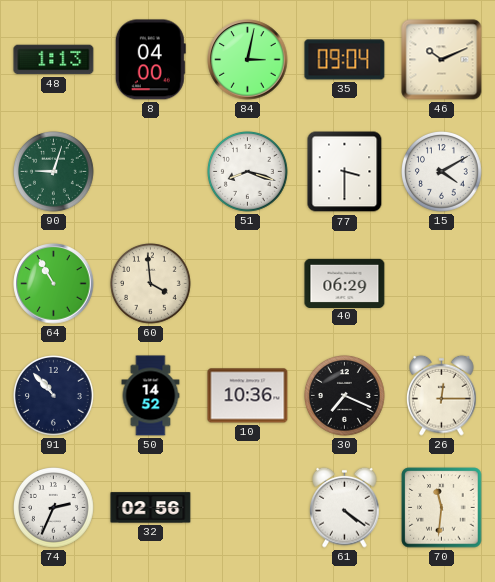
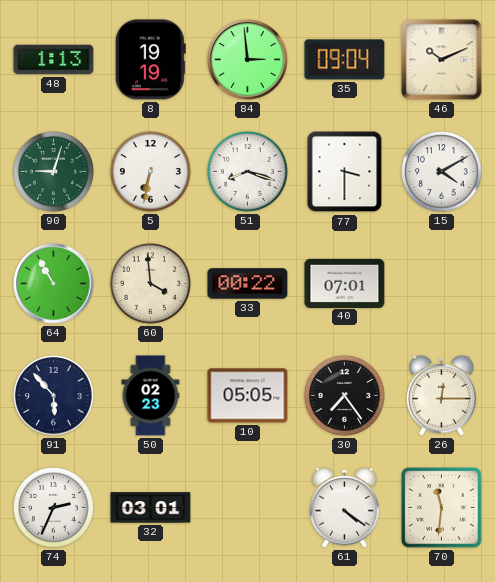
8: 04:00 -> 19:19 (150, 60)
84: 3:02 -> 2:59 (248, 60)
5: none -> 6:32 (151, 172)
33: none -> 00:22 (248, 284)
40: 06:29 -> 07:01 (345, 283)
91: 10:53 -> 5:53 (54, 396)
50: 14:52 -> 02:23 (151, 396)
10: 10:36 -> 05:05 (248, 396)
30: 7:19 -> 7:24 (345, 396)
32: 02:56 -> 03:01 (151, 508)
